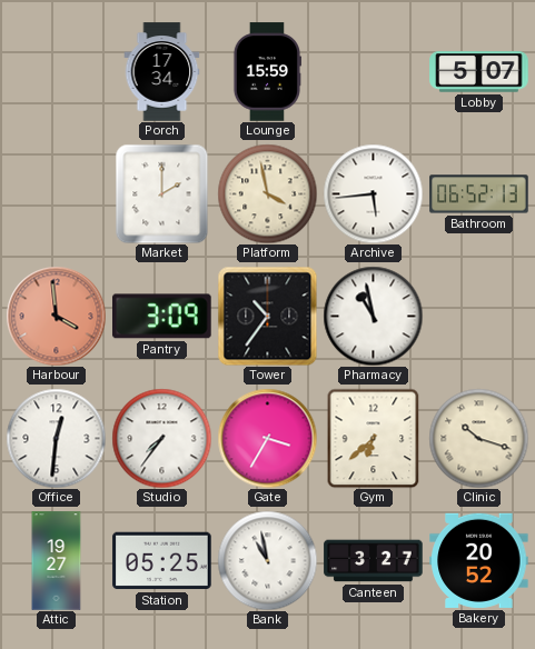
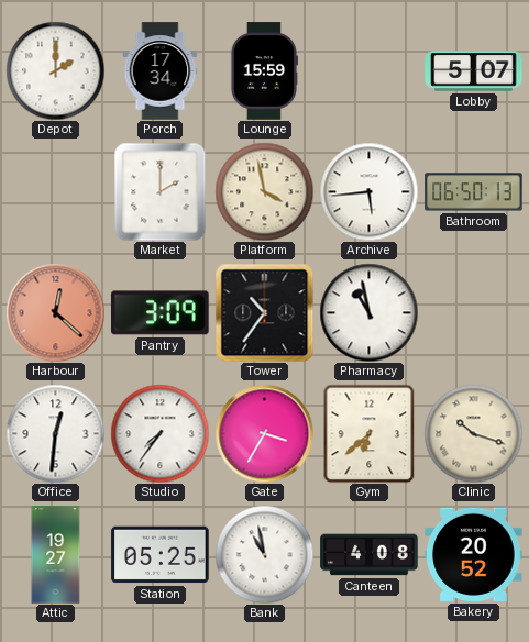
Depot: none -> 2:00 (55, 70)
Bathroom: 06:52 -> 06:50 (474, 192)
Harbour: 3:59 -> 12:22 (55, 312)
Canteen: 3:27 -> 4:08 (370, 555)
